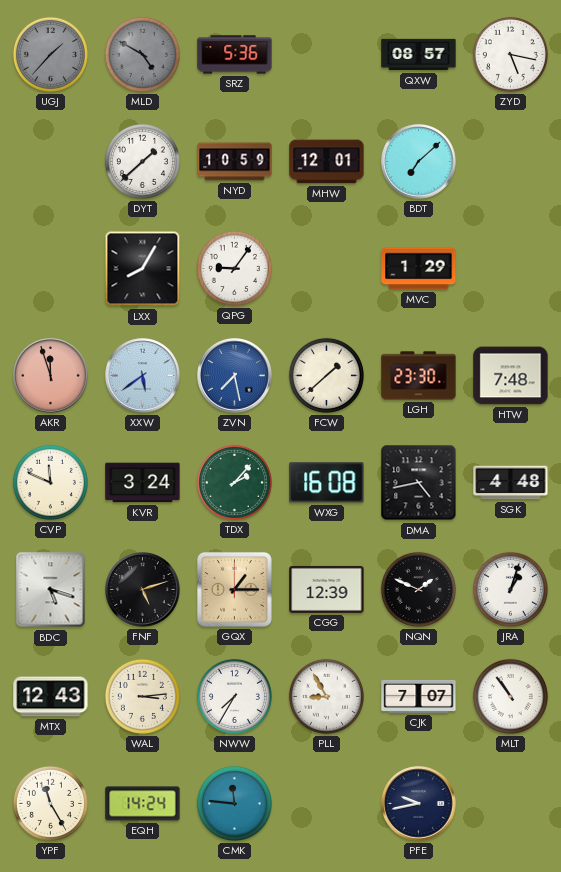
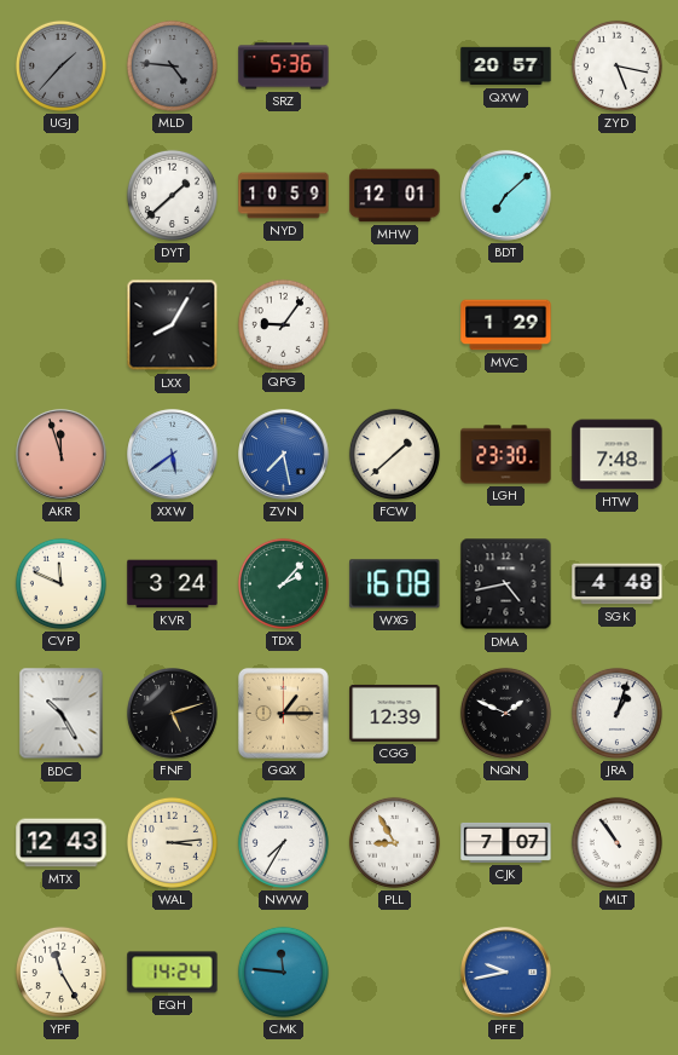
MLD: 4:50 -> 4:46 (172, 65)
QXW: 08:57 -> 20:57 (506, 67)
BDC: 5:18 -> 10:25 (62, 714)
PFE dial: navy -> blue (506, 973)
